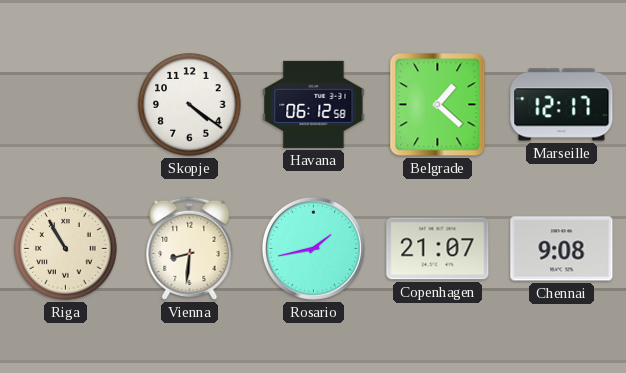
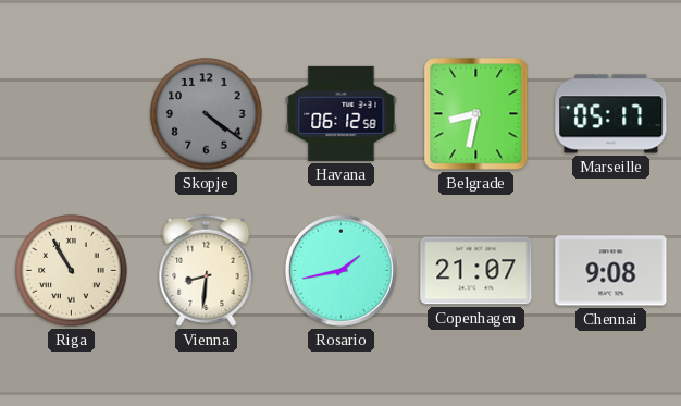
Skopje dial: white -> grey (207, 114)
Belgrade: 1:22 -> 8:32 (476, 114)
Marseille: 12:17 -> 05:17 (611, 114)
